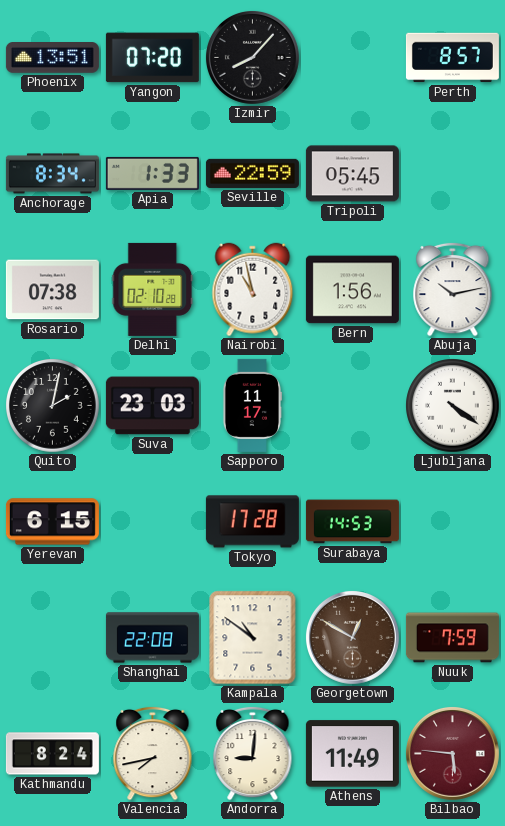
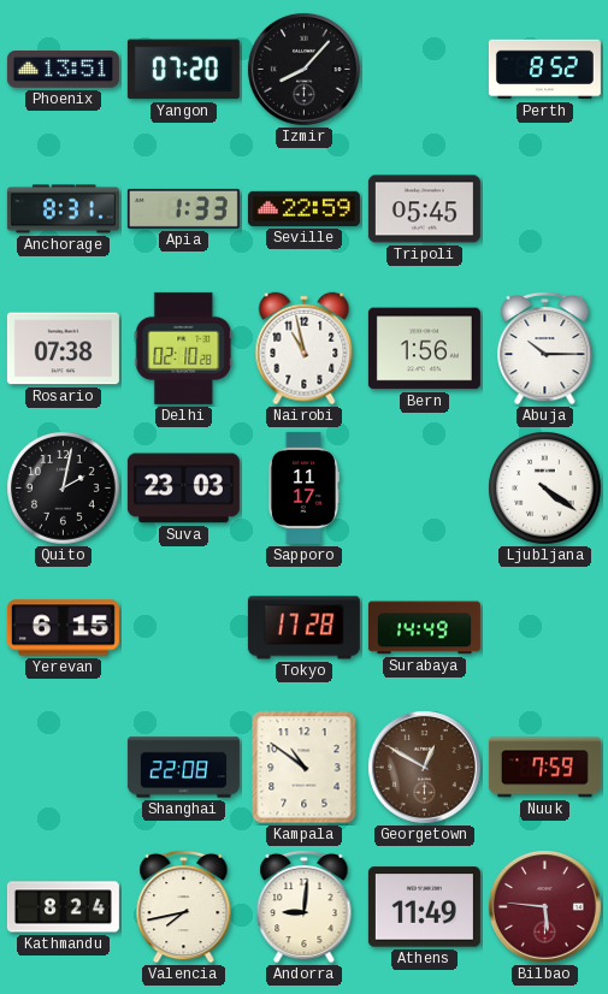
Perth: 8:57 -> 8:52 (544, 70)
Anchorage: 8:34 -> 8:31 (63, 209)
Abuja: 10:13 -> 10:15 (545, 348)
Surabaya: 14:53 -> 14:49 (424, 628)
